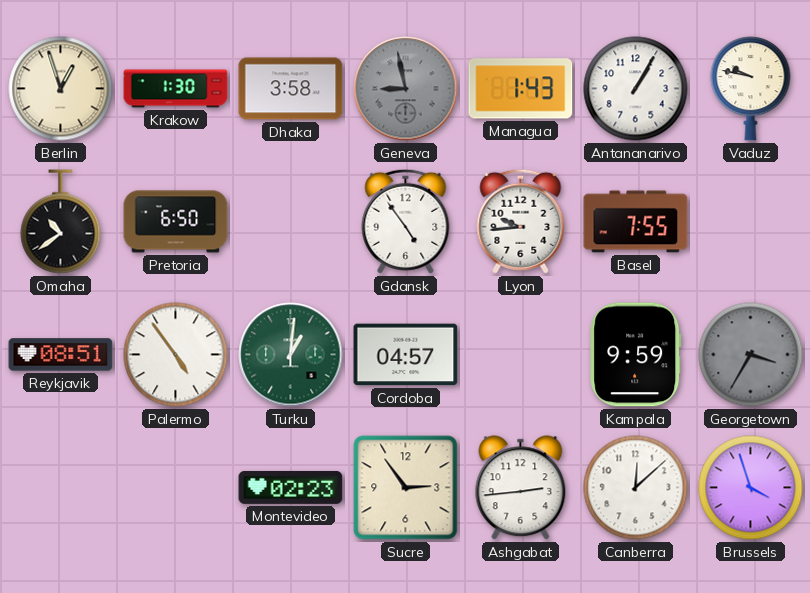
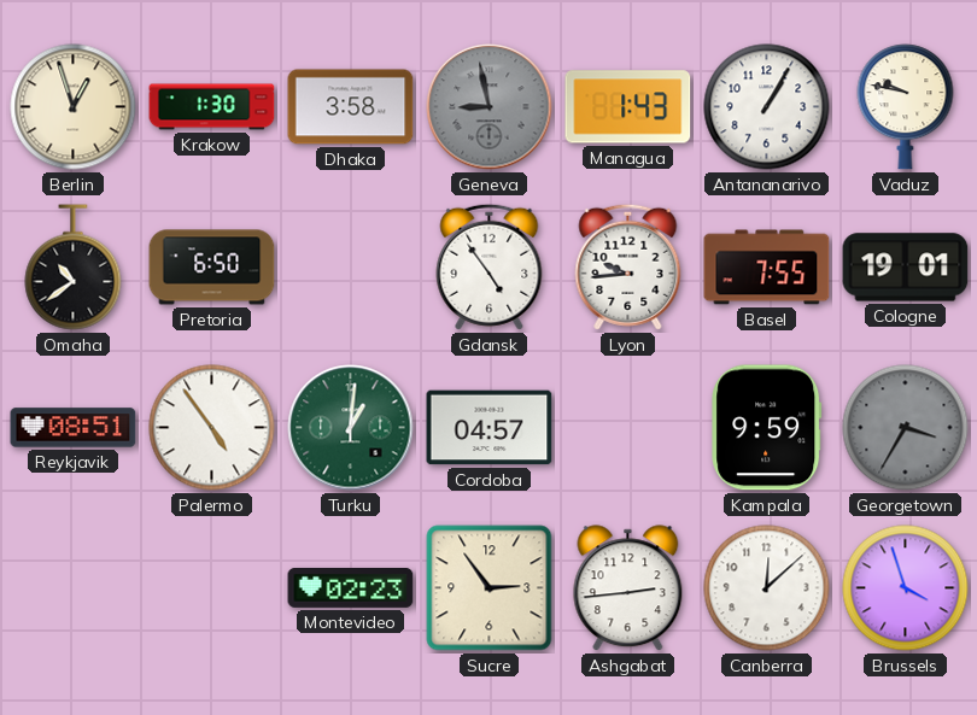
Cologne: none -> 19:01 (906, 268)
